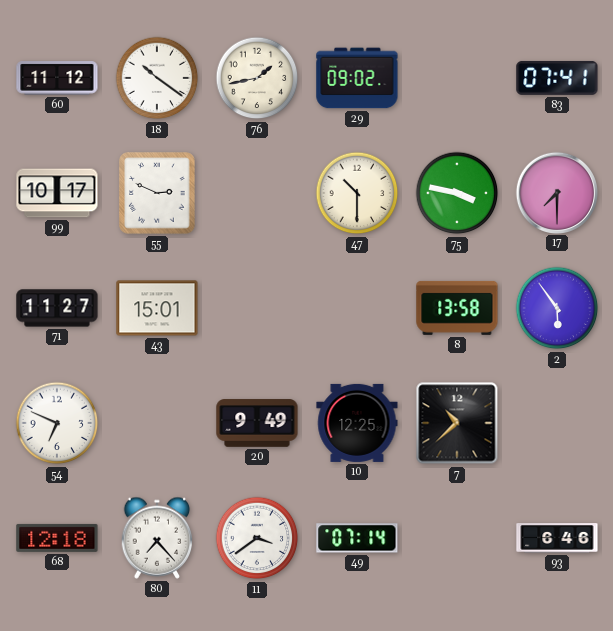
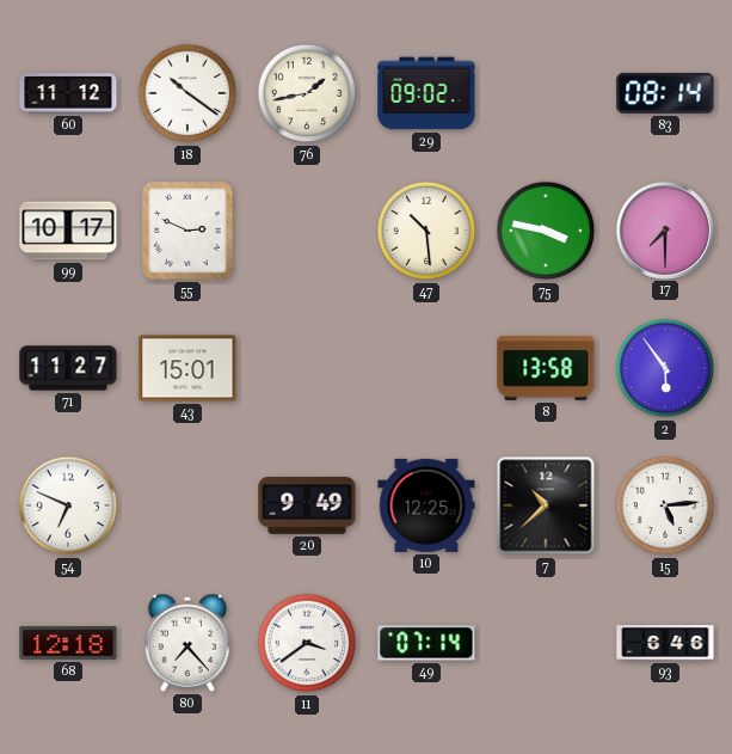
83: 07:41 -> 08:14 (665, 93)
47: 10:30 -> 10:29 (426, 231)
15: none -> 5:14 (665, 505)
